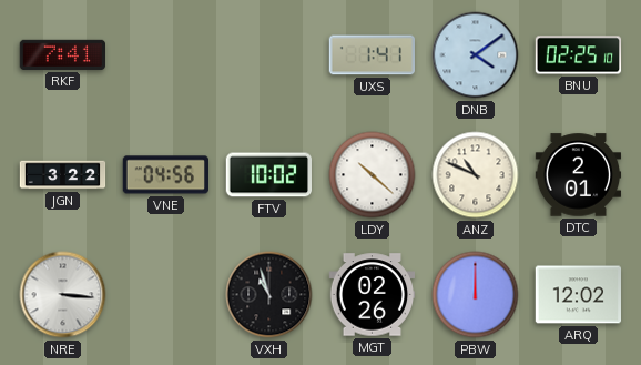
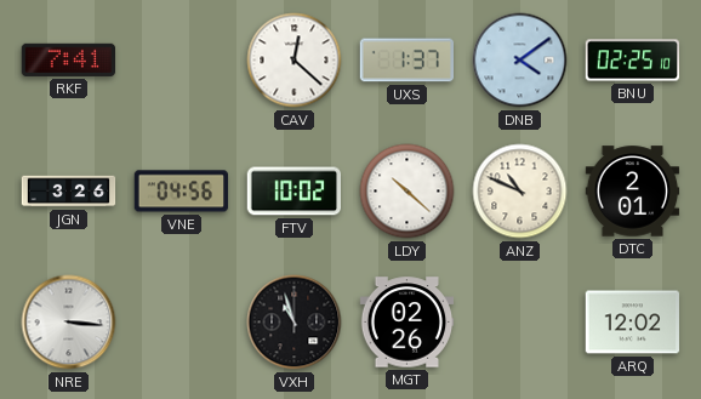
CAV: none -> 12:22 (295, 61)
UXS: 1:41 -> 1:37 (406, 61)
JGN: 3:22 -> 3:26 (69, 192)
PBW: 12:00 -> none (476, 295)
